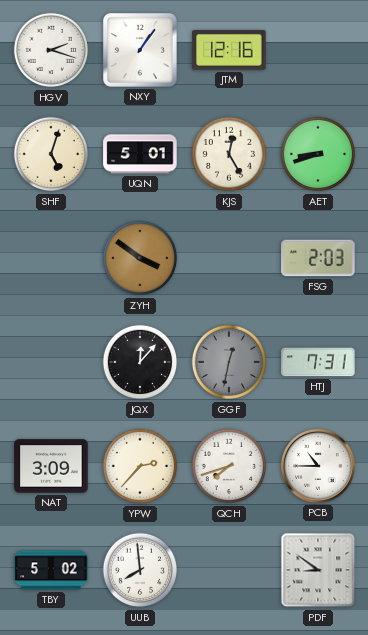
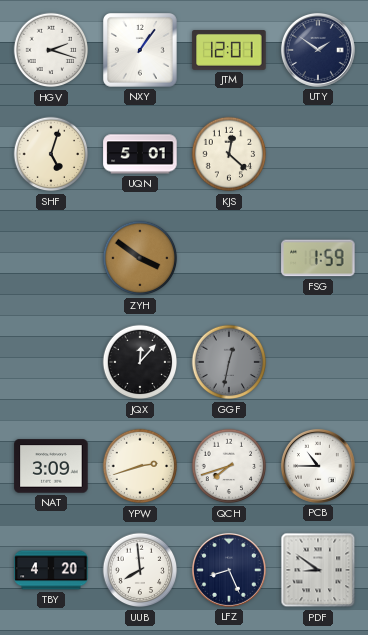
JTM: 12:16 -> 12:01 (229, 51)
UTY: none -> 1:51 (318, 50)
KJS: 12:25 -> 12:22 (229, 154)
AET: 8:42 -> none (318, 154)
FSG: 2:03 -> 1:59 (318, 258)
HTJ: 7:31 -> none (318, 362)
YPW: 2:37 -> 2:42 (140, 466)
TBY: 5:02 -> 4:20 (51, 570)
LFZ: none -> 8:26 (229, 570)
